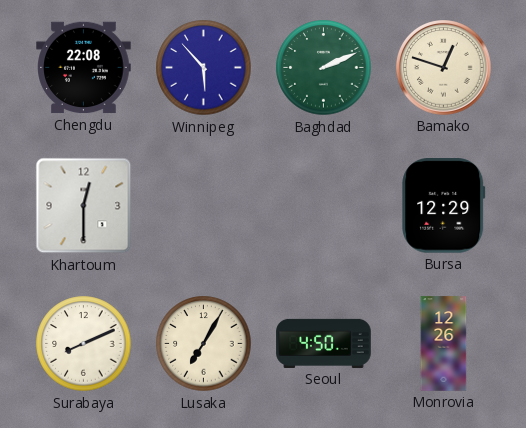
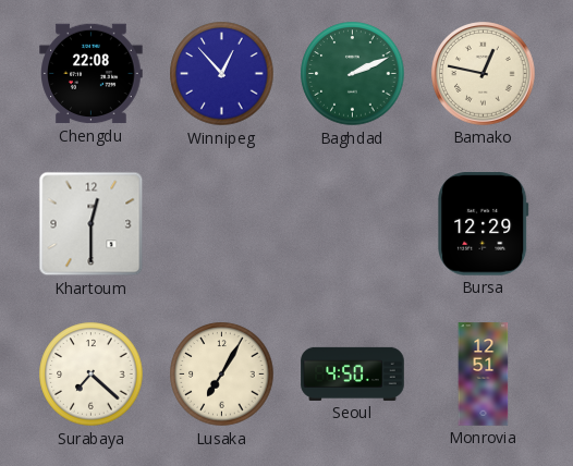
Winnipeg: 5:53 -> 12:53 (222, 74)
Bamako: 12:48 -> 12:47 (484, 74)
Surabaya: 8:11 -> 7:22 (92, 375)
Monrovia: 12:26 -> 12:51 (484, 375)
